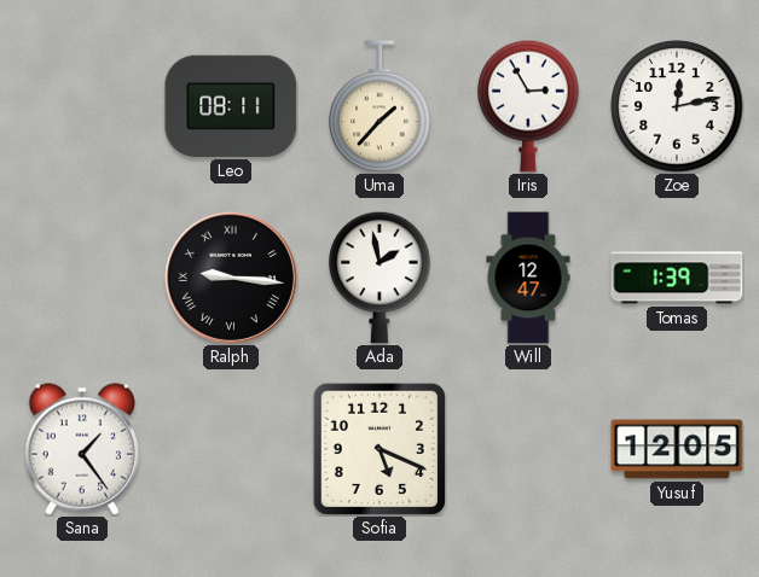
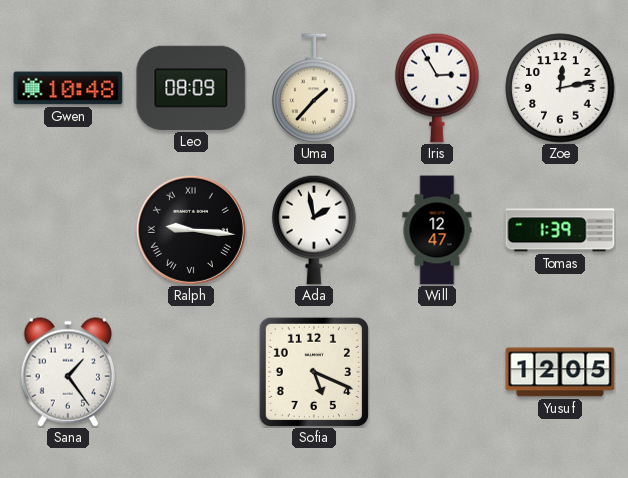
Gwen: none -> 10:48 (68, 88)
Leo: 08:11 -> 08:09 (191, 88)
